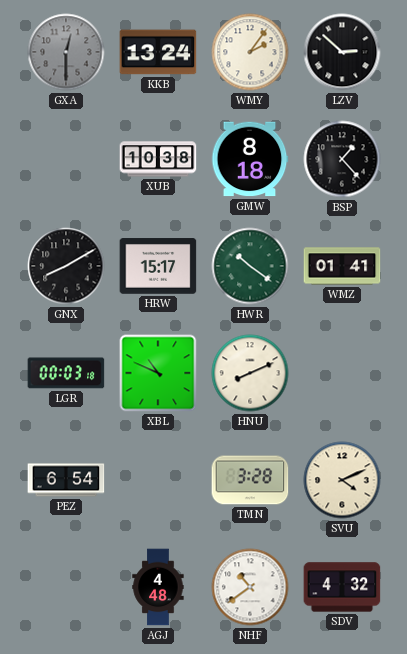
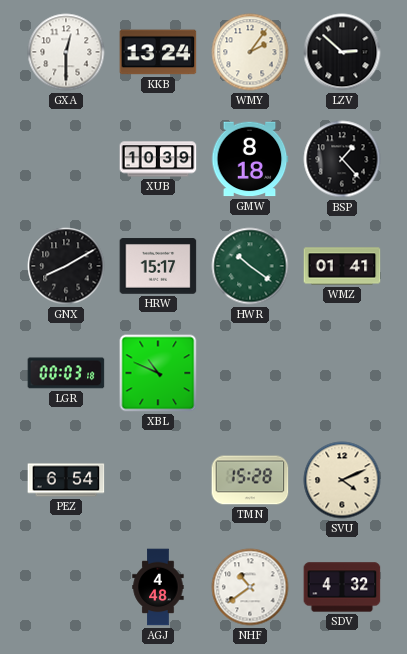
GXA dial: grey -> white (66, 52)
XUB: 10:38 -> 10:39 (158, 159)
HNU: 8:11 -> none (250, 373)
TMN: 3:28 -> 15:28 (250, 480)
